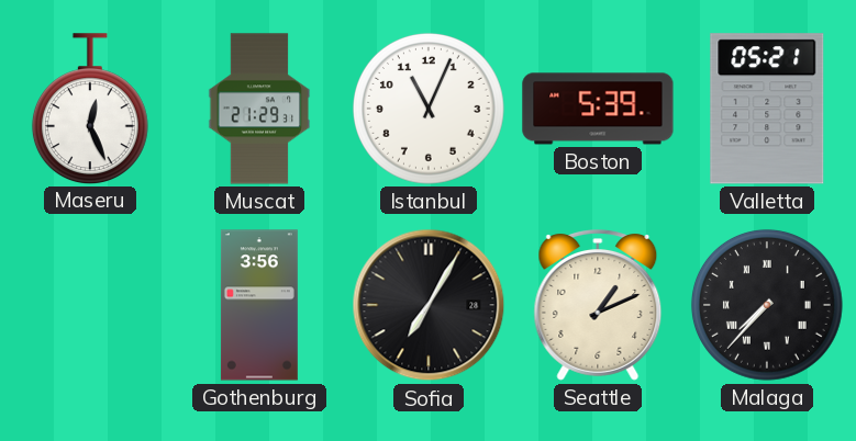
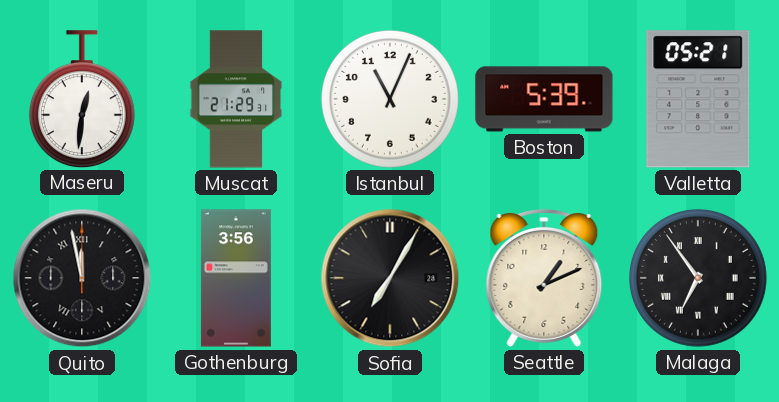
Maseru: 12:26 -> 12:31 (82, 99)
Quito: none -> 11:58 (82, 278)
Malaga: 7:37 -> 6:54 (698, 278)
